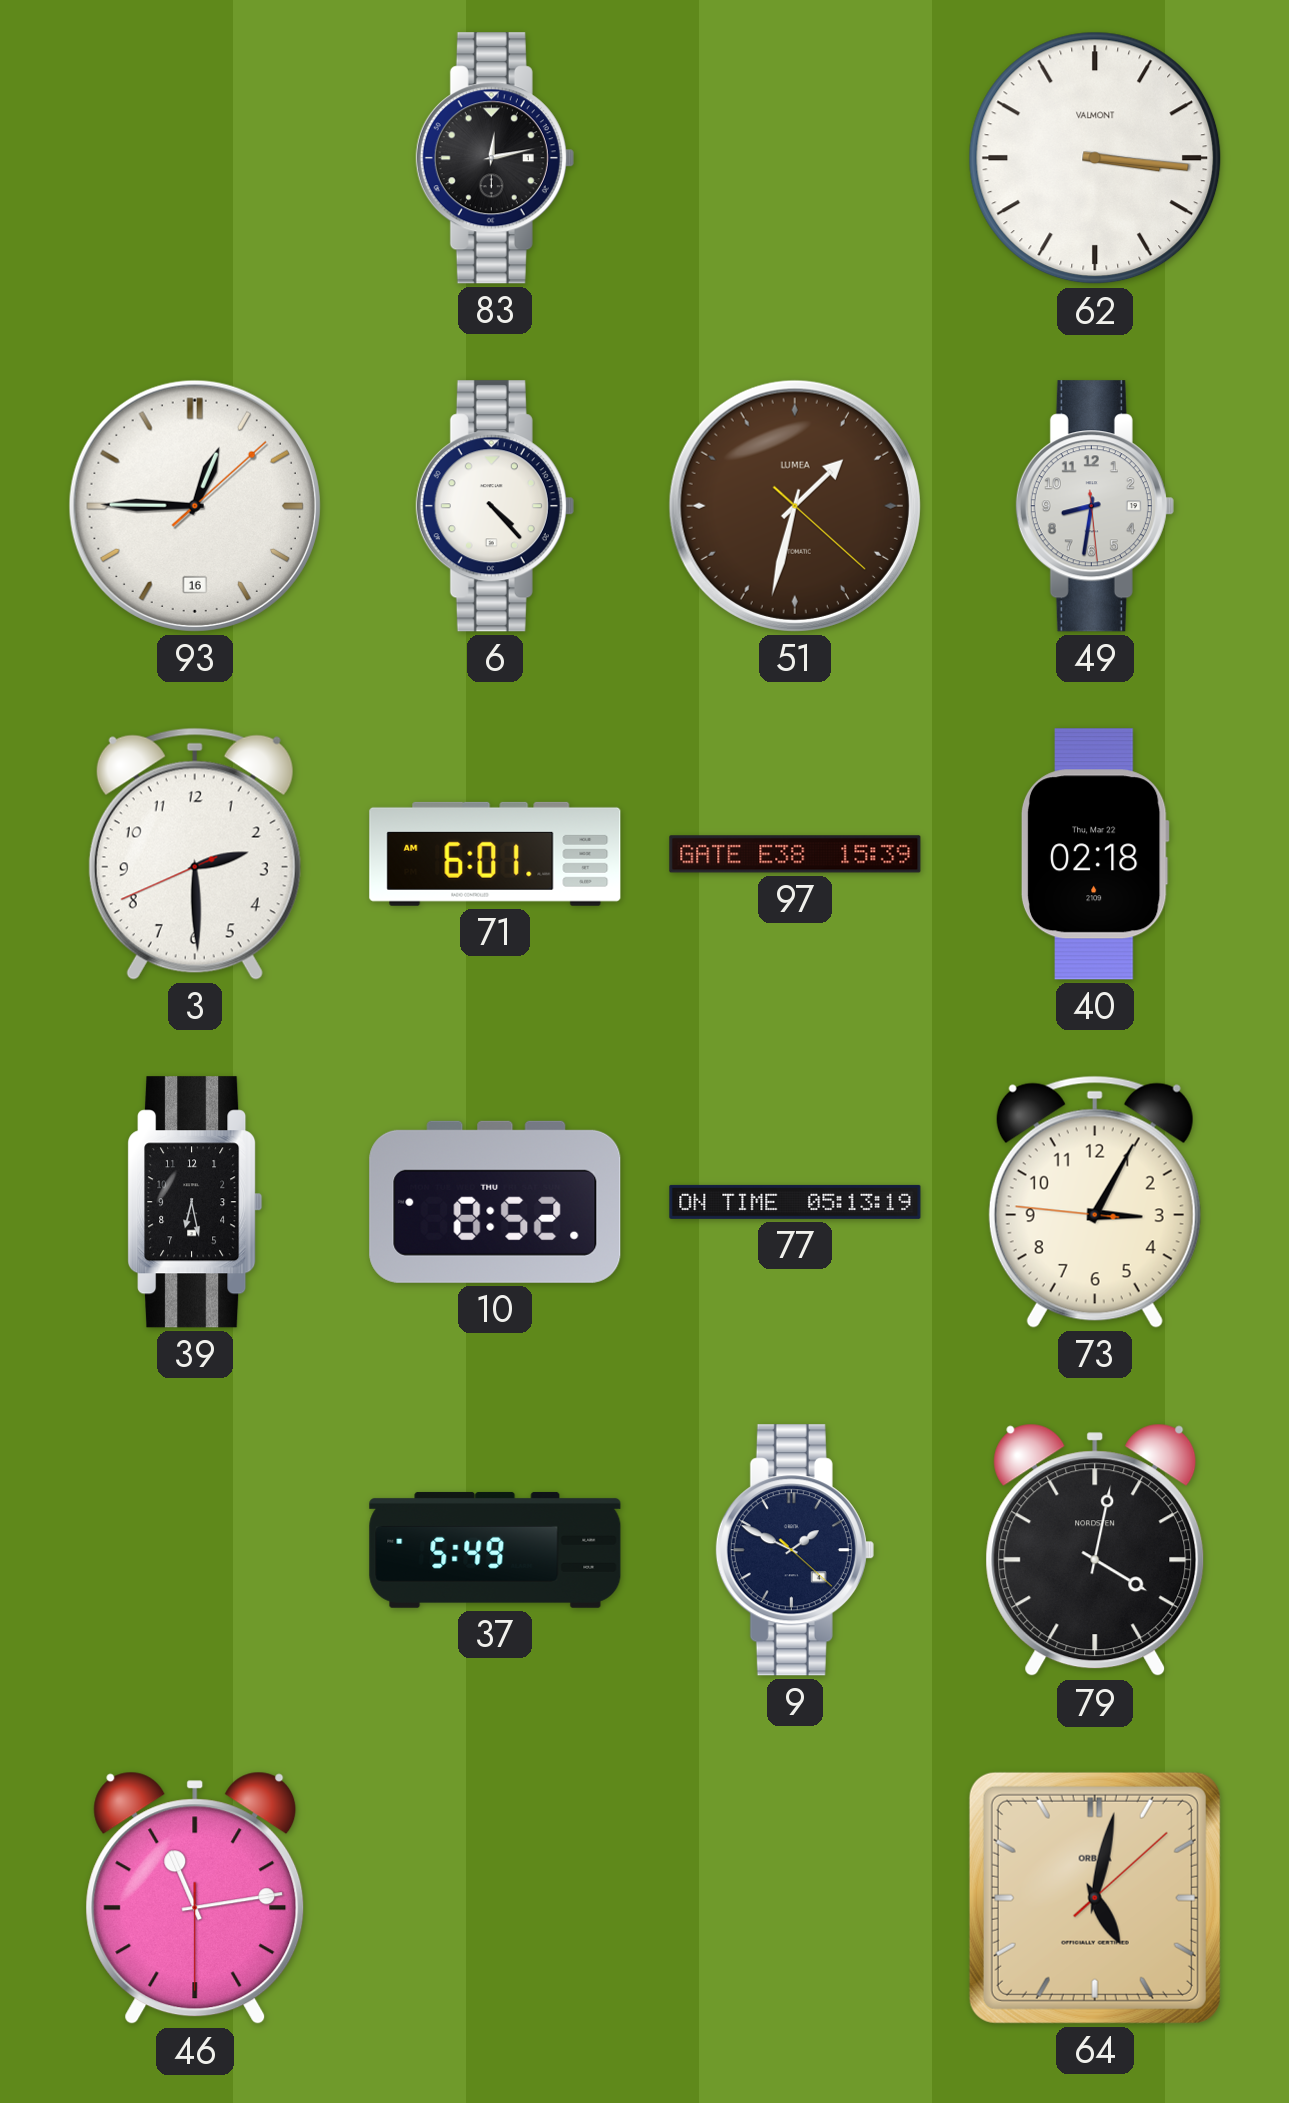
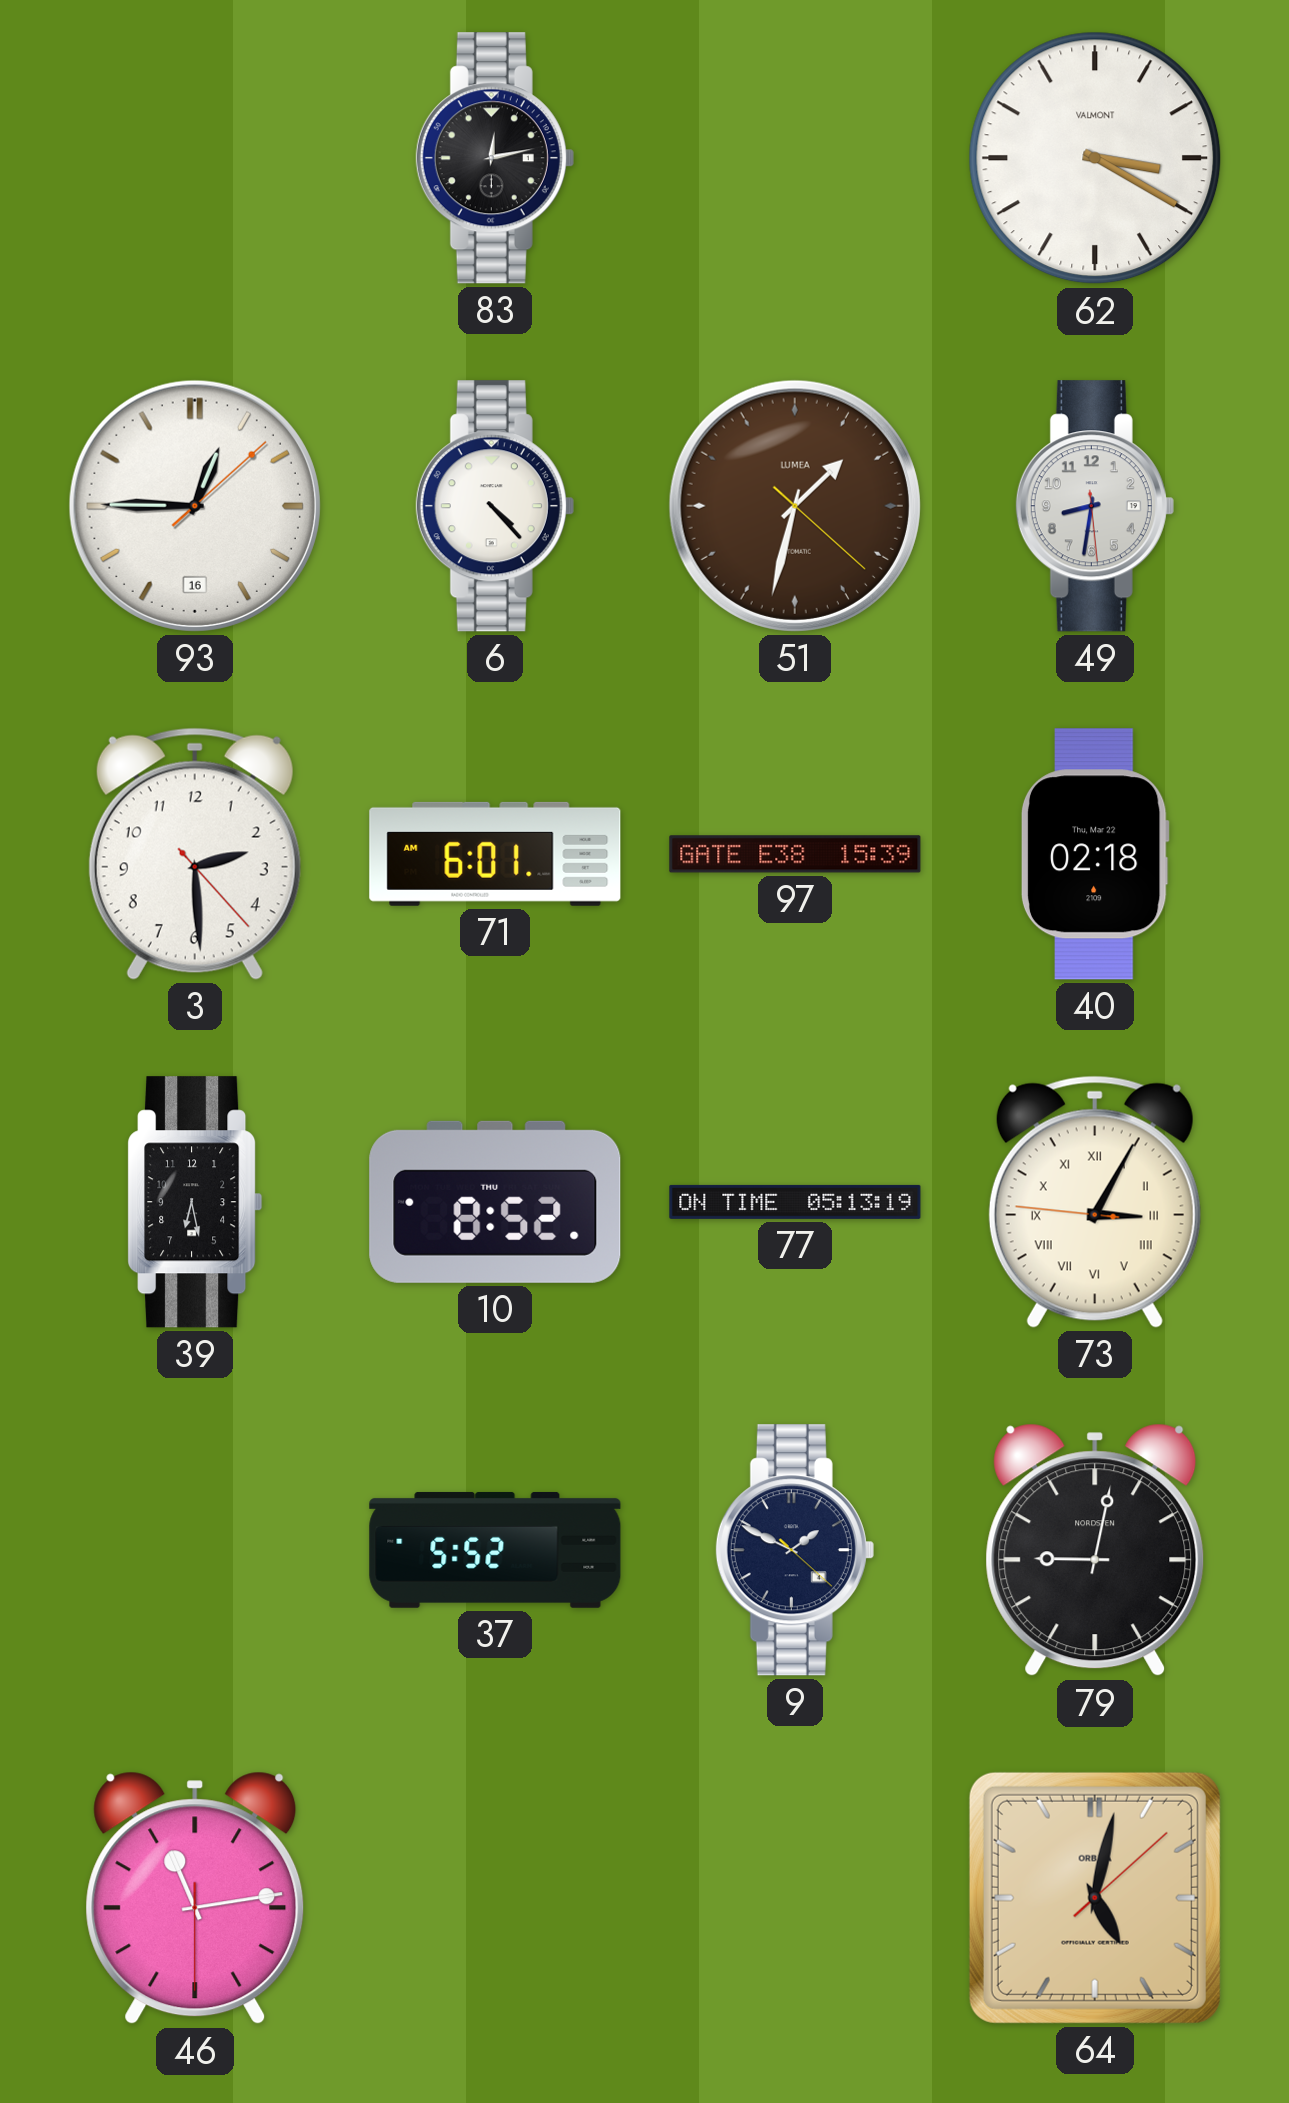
62: 3:16 -> 3:20 (1095, 158)
3: 2:29:41 -> 2:29:23 (195, 854)
73 numerals: Arabic -> Roman (1095, 1202)
37: 5:49 -> 5:52 (495, 1550)
79: 4:02 -> 9:02 (1095, 1550)
